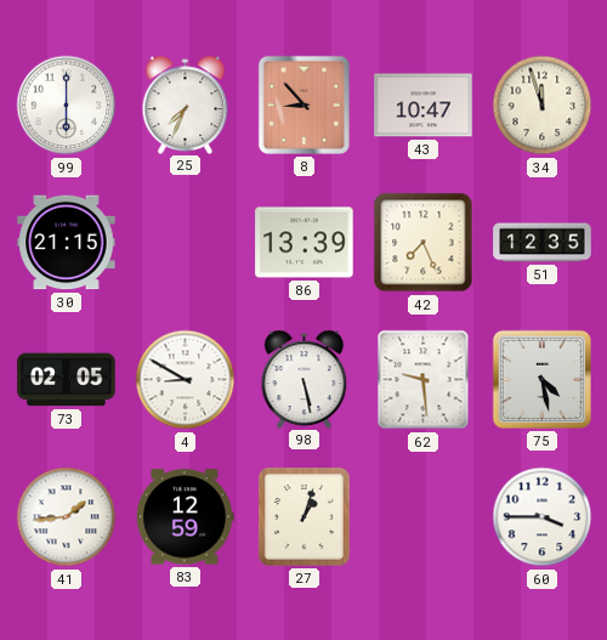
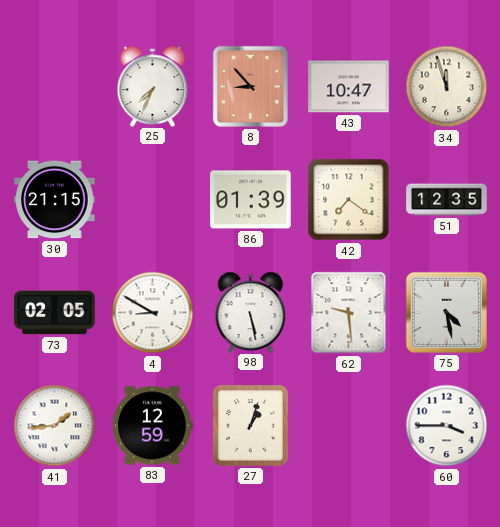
99: 6:00 -> none (67, 106)
86: 13:39 -> 01:39 (251, 200)
42: 7:26 -> 7:21 (349, 200)
